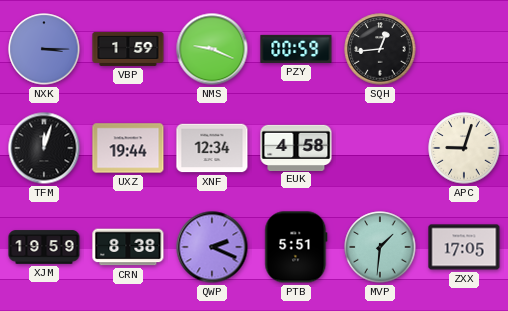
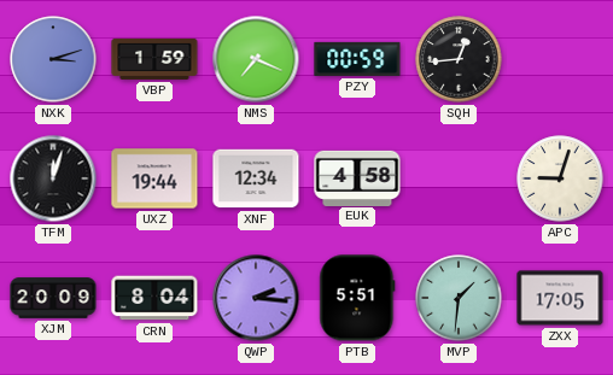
NXK: 3:15 -> 3:12 (53, 59)
NMS: 9:19 -> 7:19 (256, 59)
XJM: 19:59 -> 20:09 (53, 298)
CRN: 8:38 -> 8:04 (154, 298)
QWP: 2:19 -> 2:16 (256, 298)
